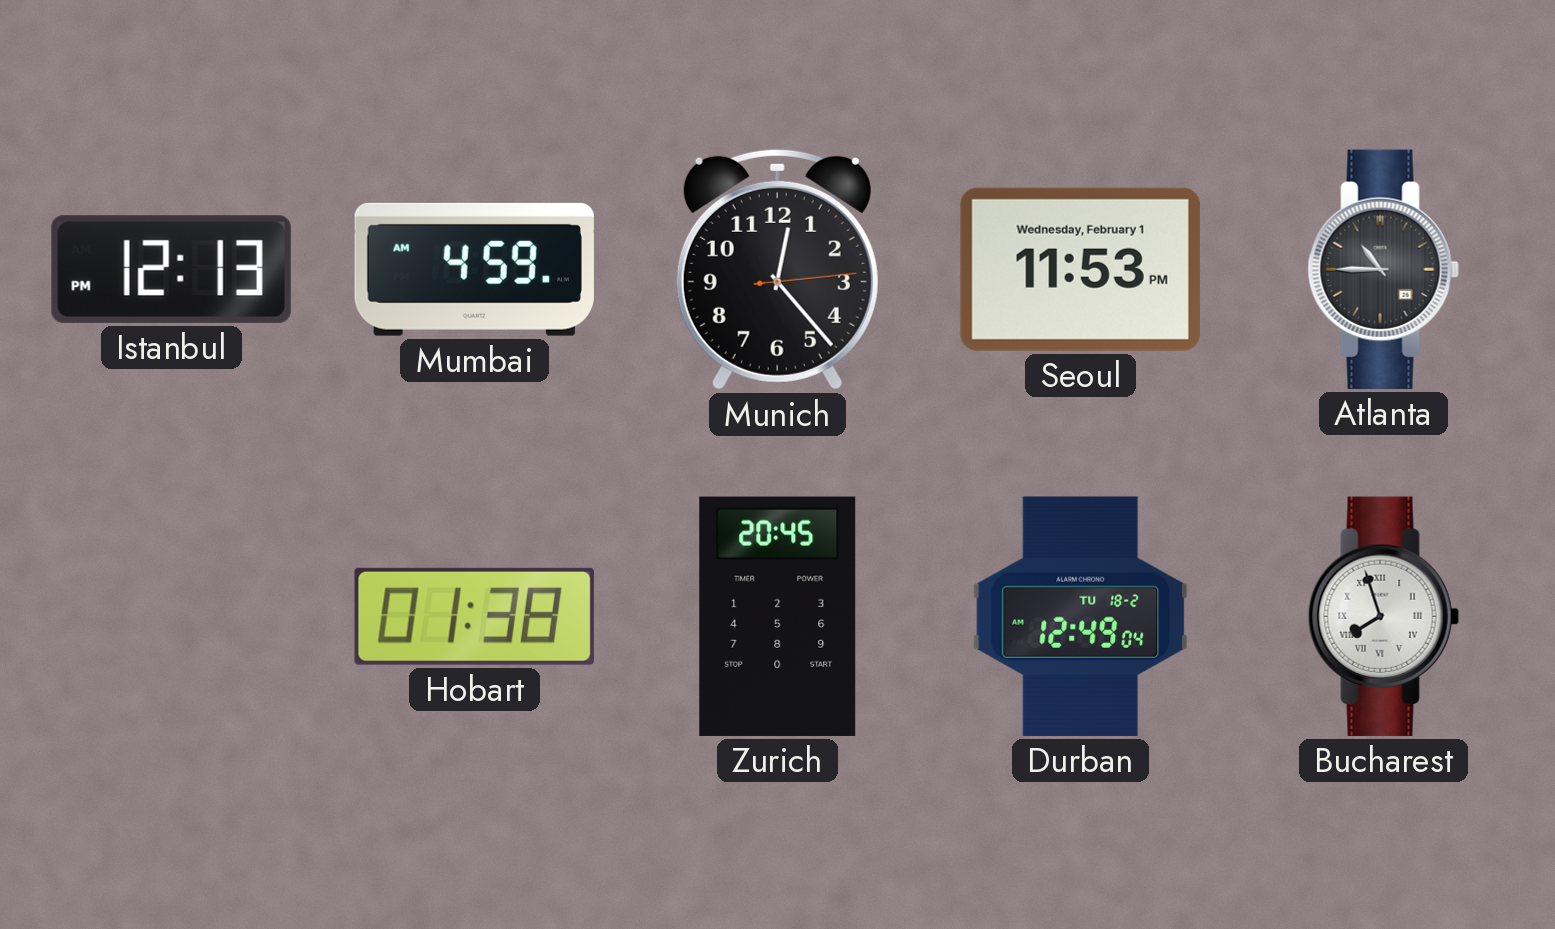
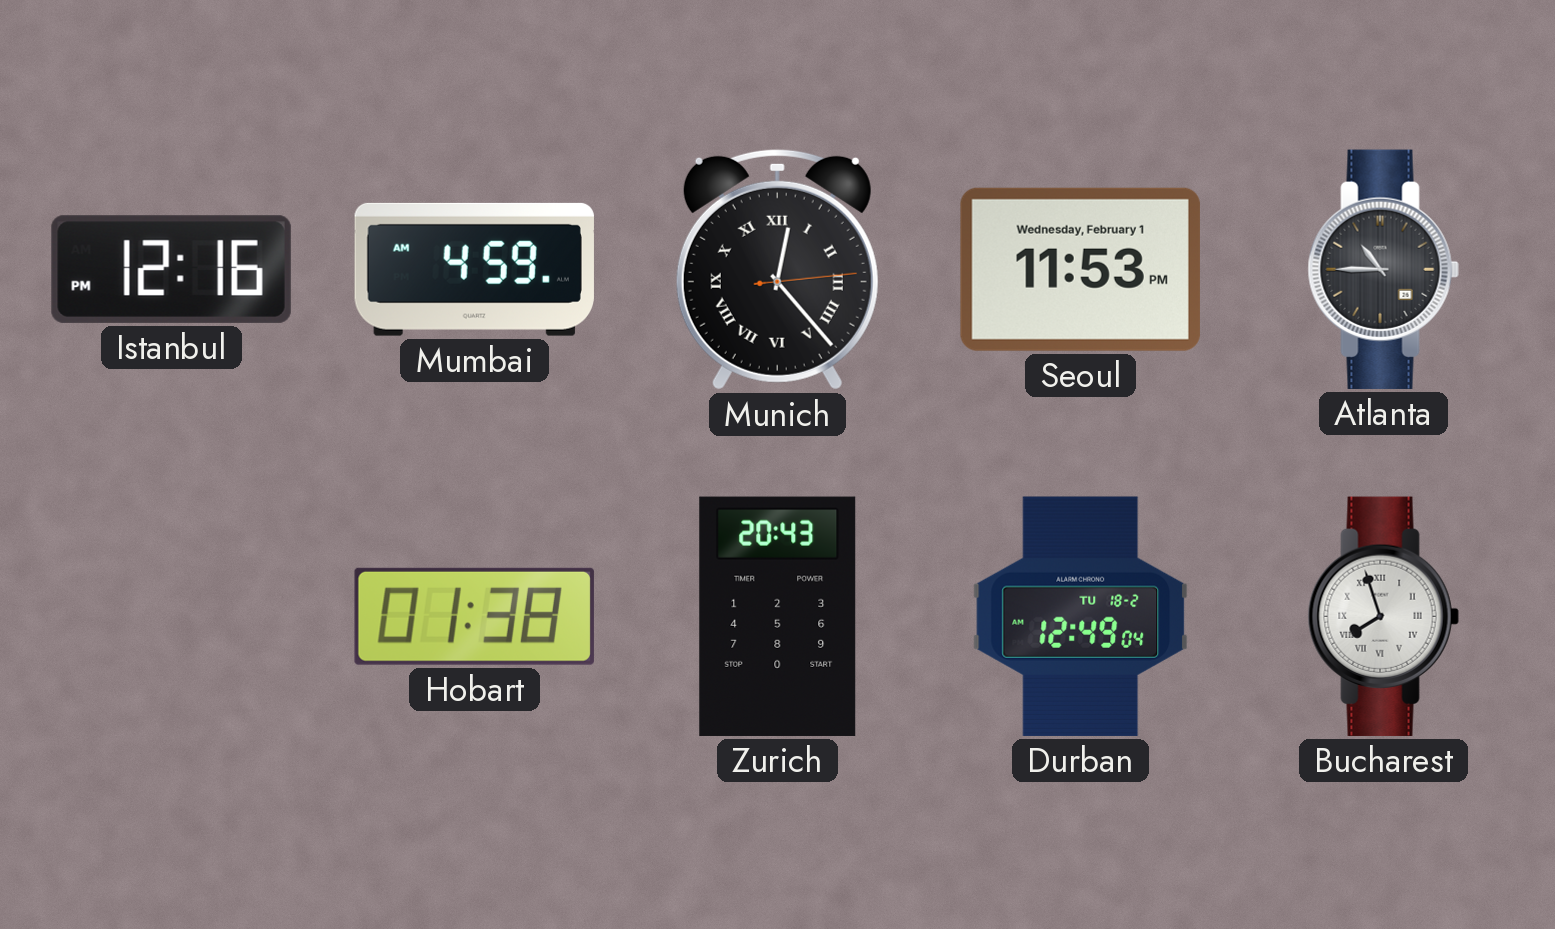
Istanbul: 12:13 -> 12:16 (171, 269)
Munich numerals: Arabic -> Roman (777, 269)
Zurich: 20:45 -> 20:43 (778, 616)
